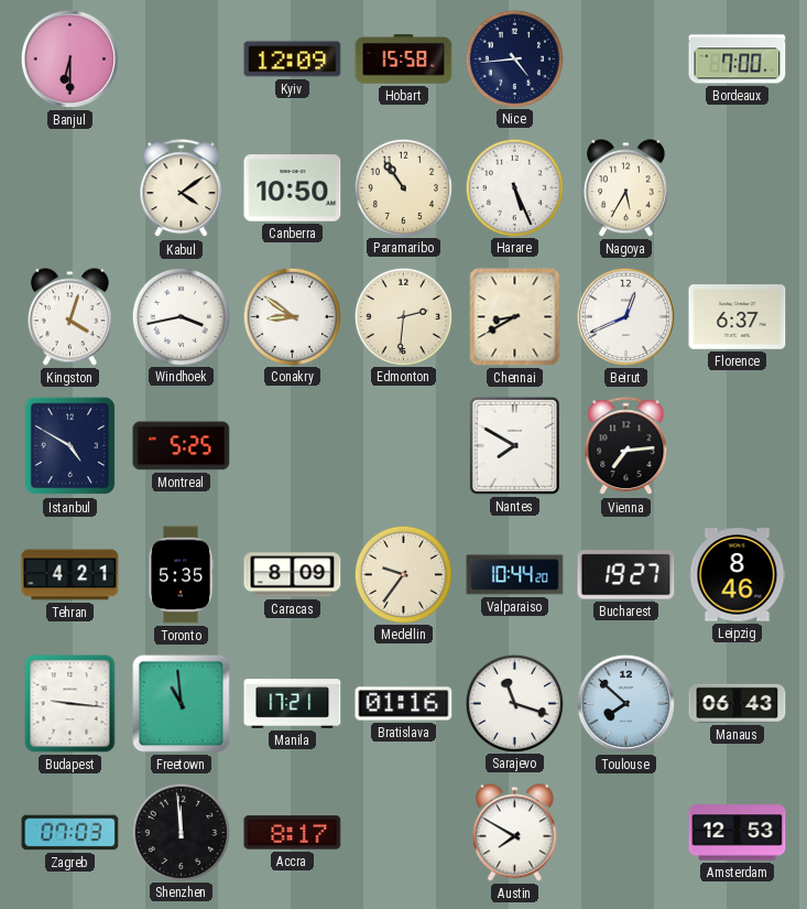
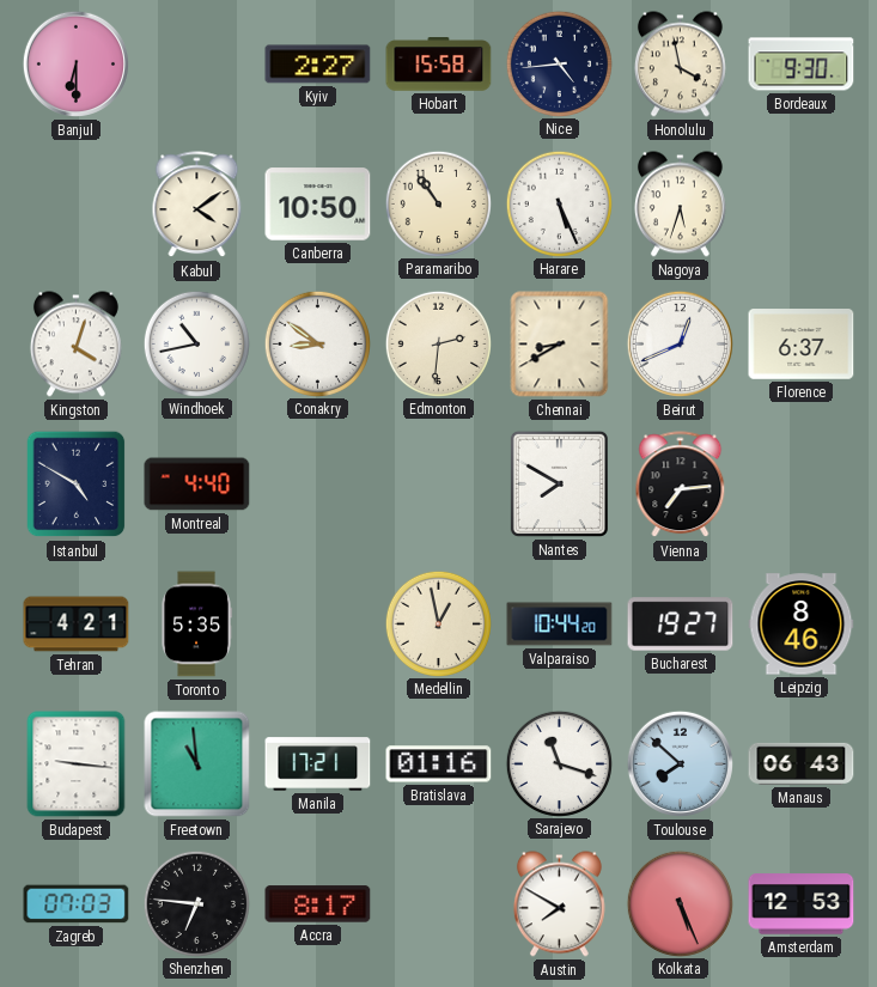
Kyiv: 12:09 -> 2:27 (318, 65)
Honolulu: none -> 3:58 (680, 65)
Bordeaux: 7:00 -> 9:30 (802, 65)
Nagoya: 5:35 -> 5:33 (680, 205)
Windhoek: 3:43 -> 10:43 (196, 343)
Montreal: 5:25 -> 4:40 (197, 485)
Caracas: 8:09 -> none (293, 575)
Medellin: 9:36 -> 12:58 (438, 623)
Shenzhen: 11:59 -> 6:46 (196, 903)
Kolkata: none -> 5:26 (680, 903)
